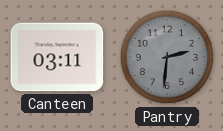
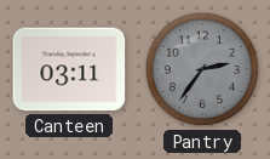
Pantry: 2:31 -> 2:36 (202, 69)
